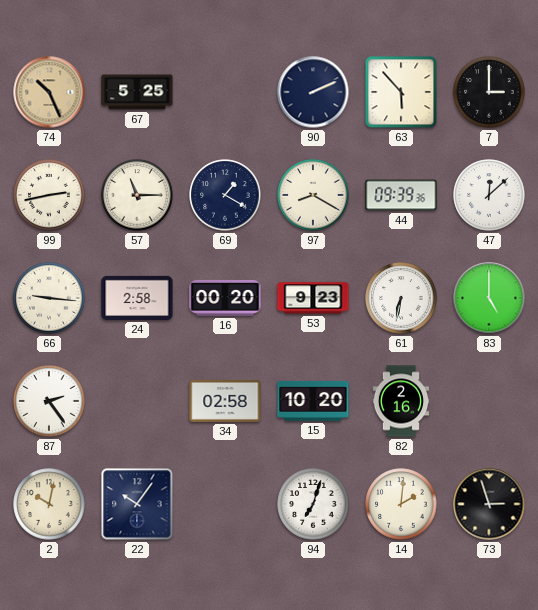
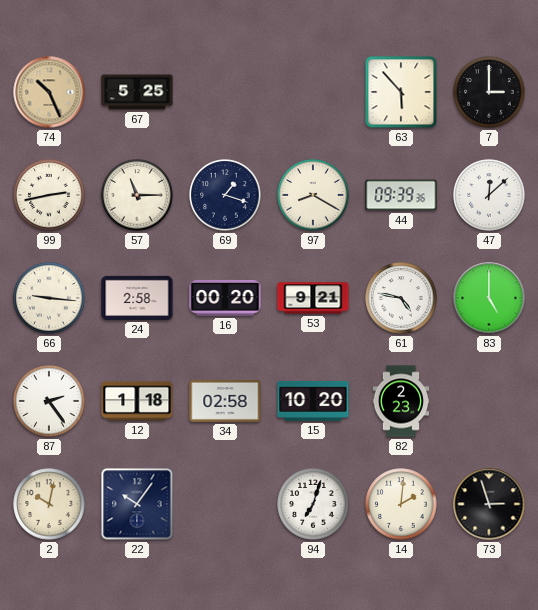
90: 2:11 -> none (313, 92)
69: 1:20 -> 1:18 (225, 195)
53: 9:23 -> 9:21 (313, 298)
61: 6:32 -> 4:47 (401, 298)
12: none -> 1:18 (137, 401)
82: 2:16 -> 2:23 (401, 401)
